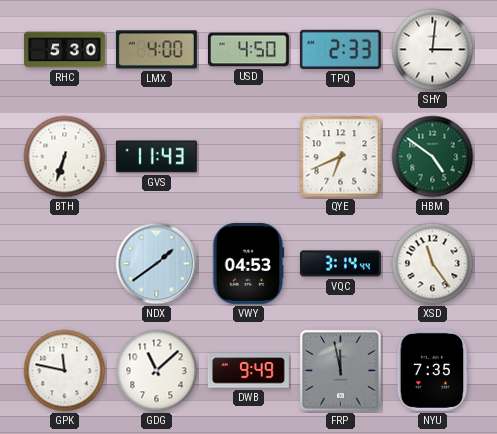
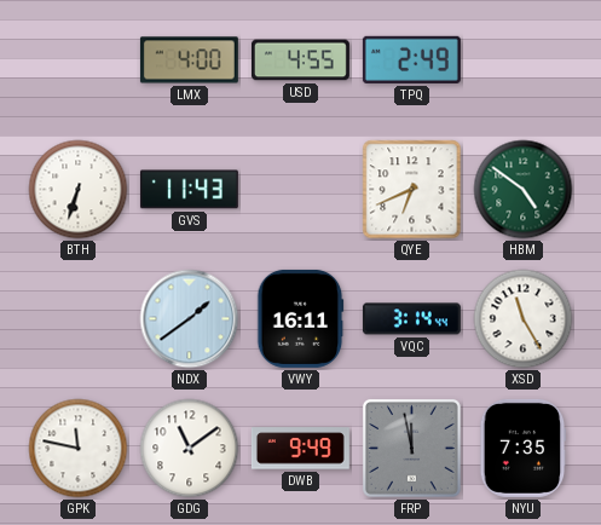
RHC: 5:30 -> none (64, 50)
USD: 4:50 -> 4:55 (300, 60)
TPQ: 2:33 -> 2:49 (411, 59)
SHY: 3:01 -> none (433, 50)
VWY: 04:53 -> 16:11 (301, 318)
XSD: 11:24 -> 11:25 (524, 319)
GDG: 11:08 -> 11:09 (190, 449)
